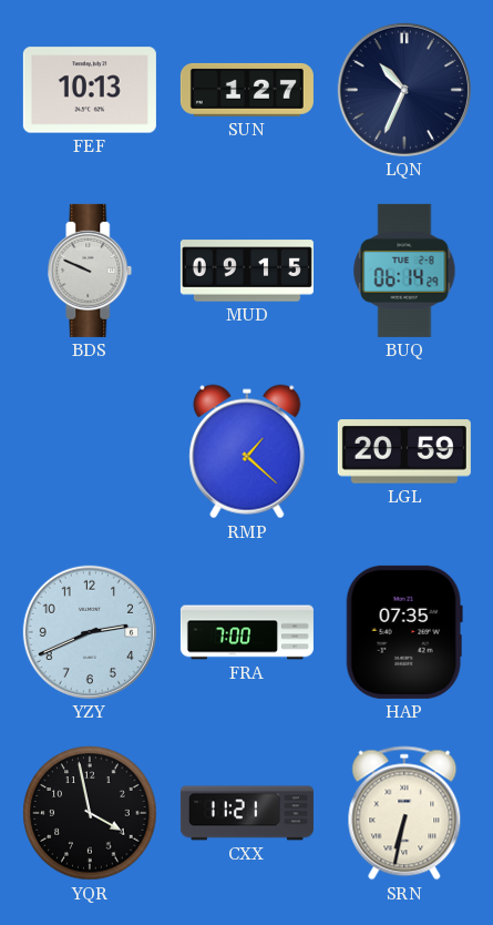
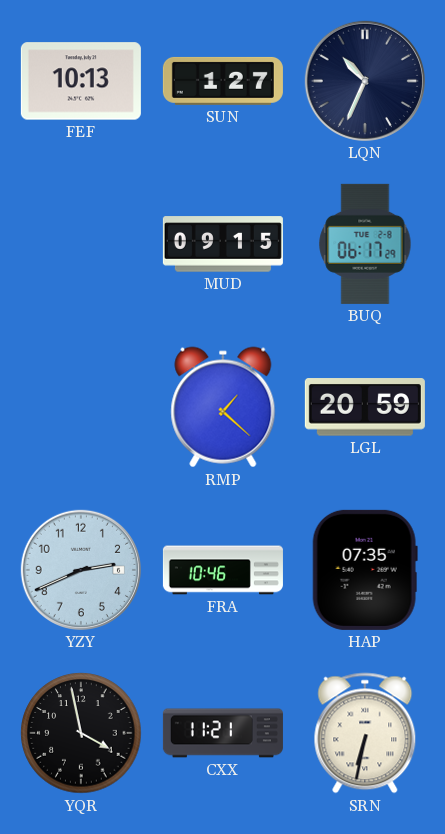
BDS: 9:49 -> none (90, 271)
BUQ: 06:14 -> 06:17 (365, 244)
FRA: 7:00 -> 10:46 (223, 570)
